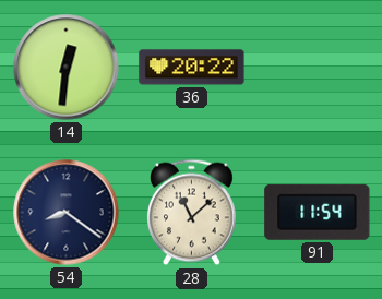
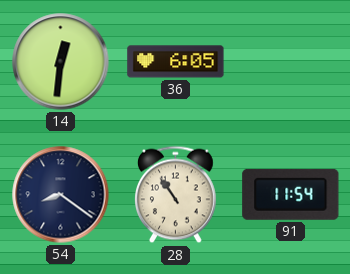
36: 20:22 -> 6:05 (176, 62)
28: 11:08 -> 10:54 (176, 195)
